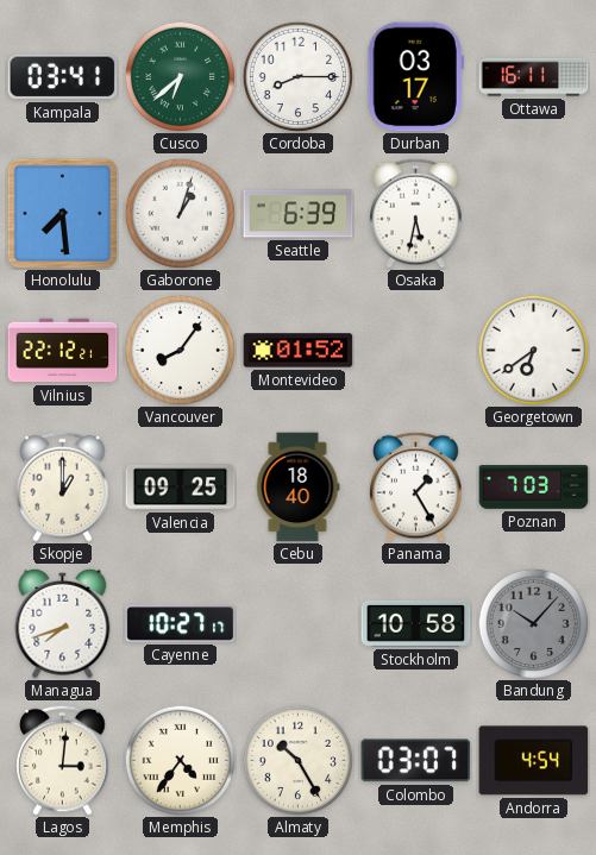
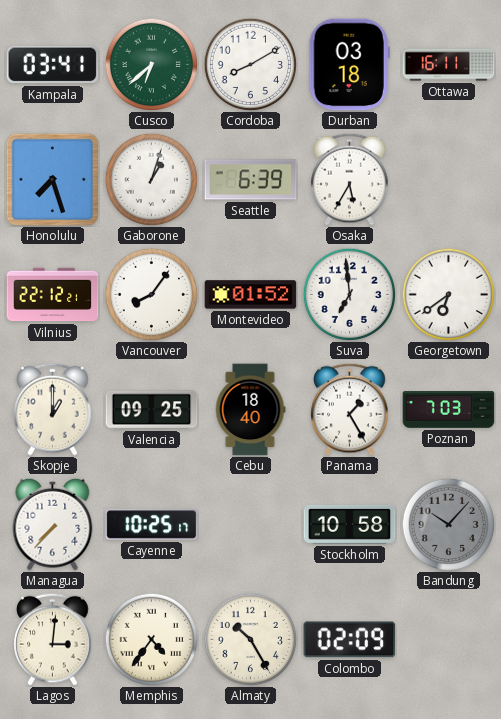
Cordoba: 8:15 -> 8:10 (250, 64)
Durban: 03:17 -> 03:18 (349, 65)
Honolulu: 7:29 -> 7:27 (52, 179)
Osaka: 5:32 -> 5:35 (350, 179)
Suva: none -> 6:59 (349, 294)
Managua: 7:42 -> 7:37 (53, 524)
Cayenne: 10:27 -> 10:25 (152, 525)
Colombo: 03:07 -> 02:09 (350, 640)
Andorra: 4:54 -> none (534, 761)
